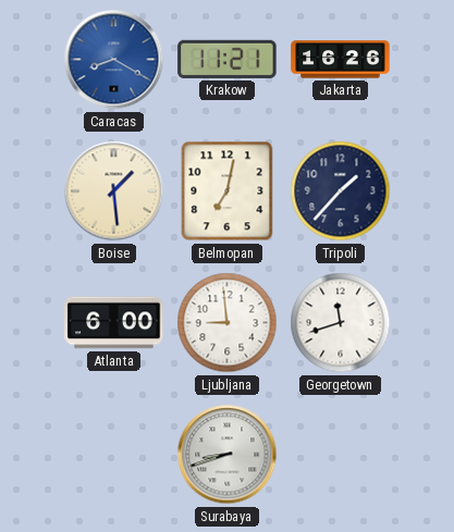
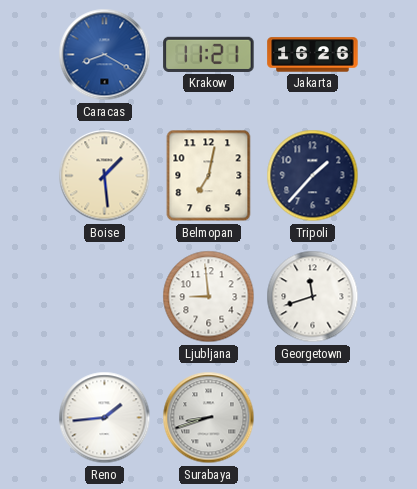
Atlanta: 6:00 -> none (114, 323)
Reno: none -> 1:44 (105, 418)
